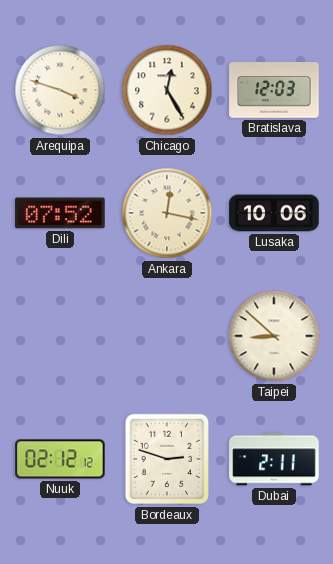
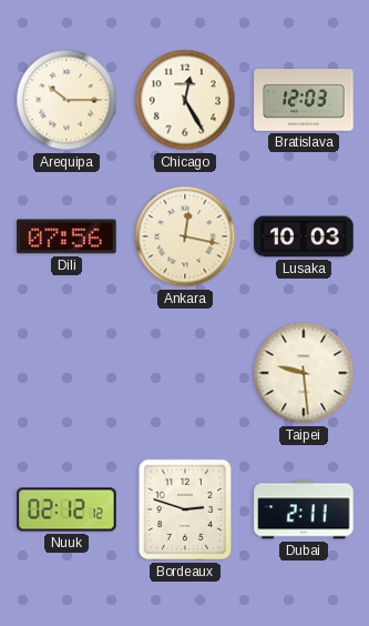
Arequipa: 3:48 -> 10:15 (66, 100)
Dili: 07:52 -> 07:56 (66, 236)
Lusaka: 10:06 -> 10:03 (304, 236)
Taipei: 8:52 -> 9:29 (304, 373)
